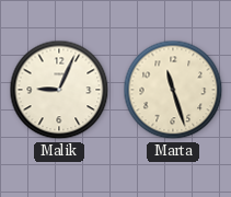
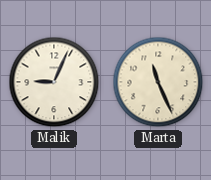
Marta: 11:27 -> 11:26 (158, 82)
